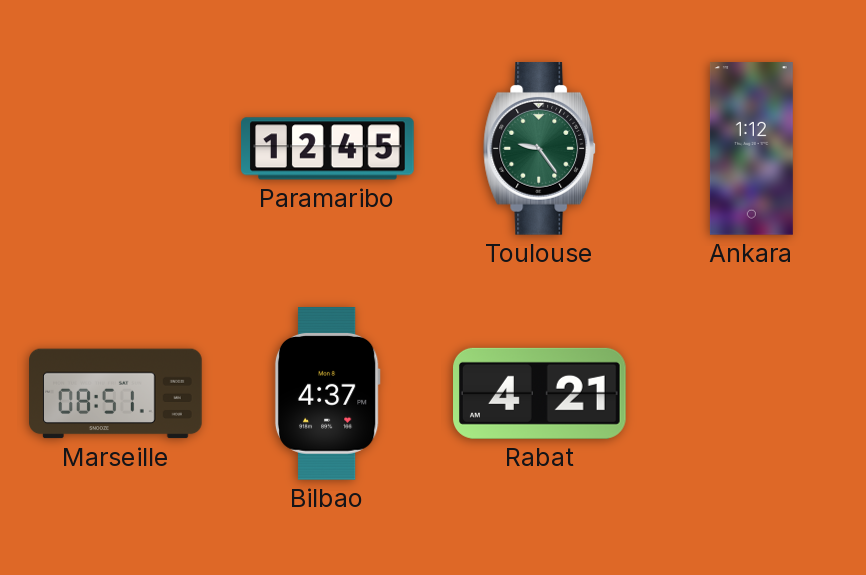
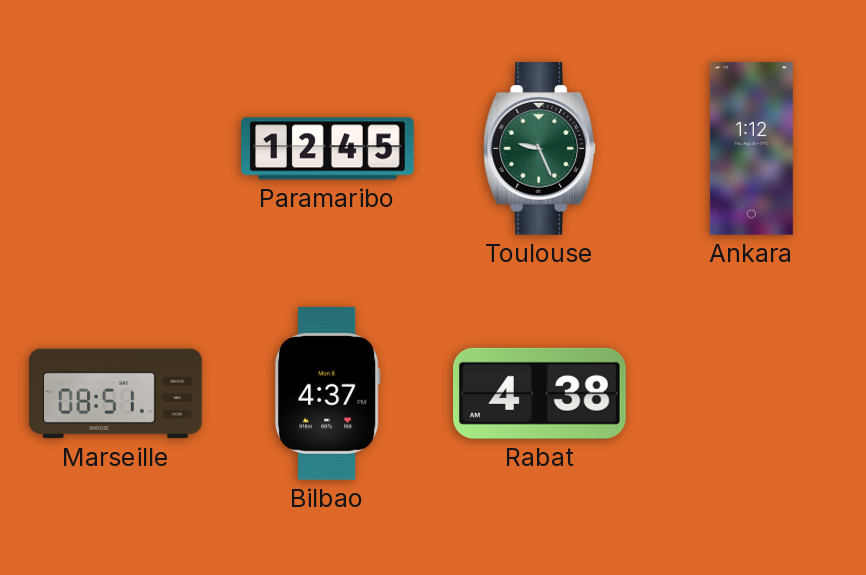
Toulouse: 9:24 -> 9:26 (540, 149)
Rabat: 4:21 -> 4:38 (540, 393)
